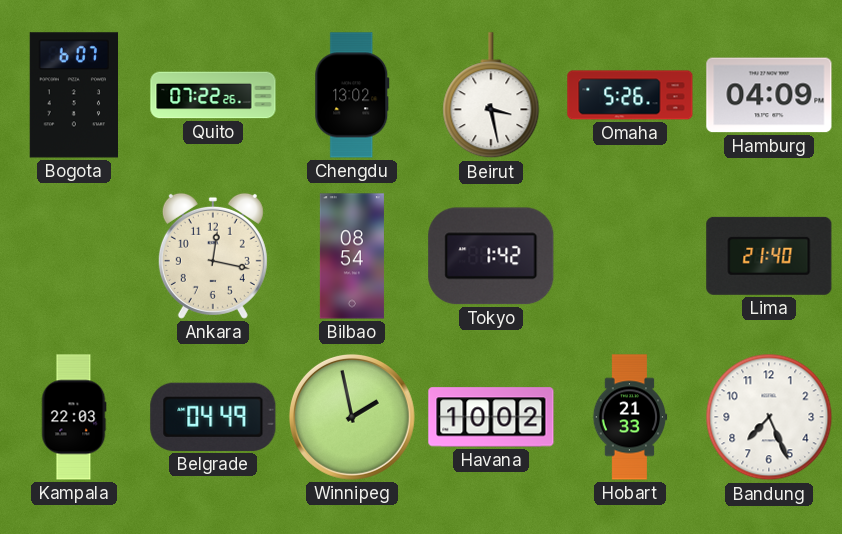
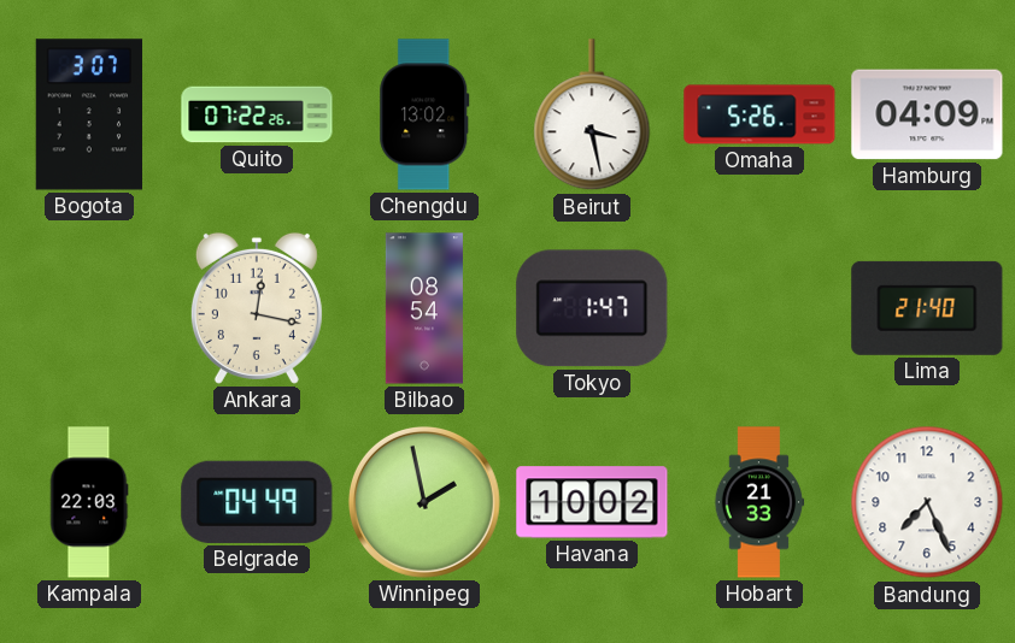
Bogota: 6:07 -> 3:07 (89, 114)
Tokyo: 1:42 -> 1:47 (592, 308)
